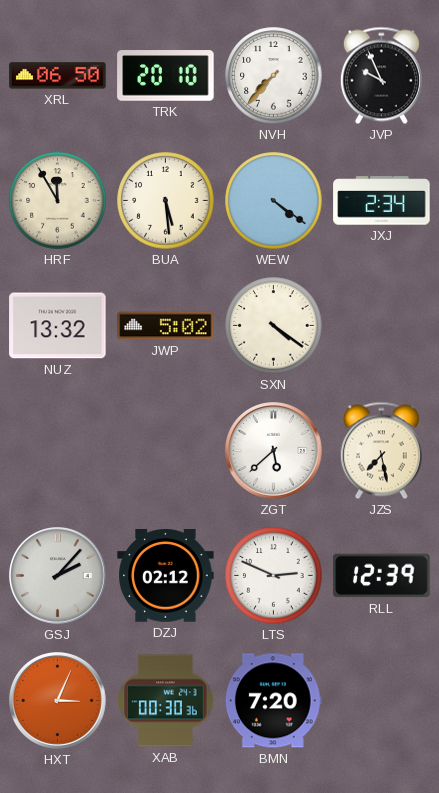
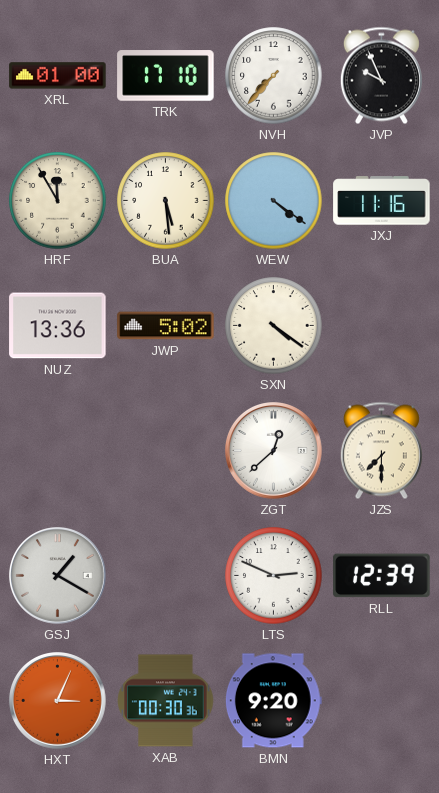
XRL: 06:50 -> 01:00 (58, 76)
TRK: 20:10 -> 17:10 (166, 76)
JXJ: 2:34 -> 11:16 (382, 201)
NUZ: 13:32 -> 13:36 (58, 326)
ZGT: 5:38 -> 12:38 (274, 451)
JZS: 7:28 -> 7:30 (381, 451)
GSJ: 2:07 -> 1:20 (58, 576)
DZJ: 02:12 -> none (166, 576)
BMN: 7:20 -> 9:20 (273, 701)
